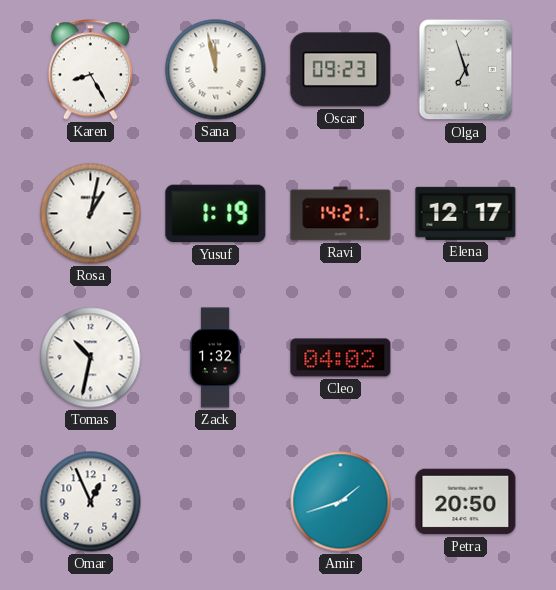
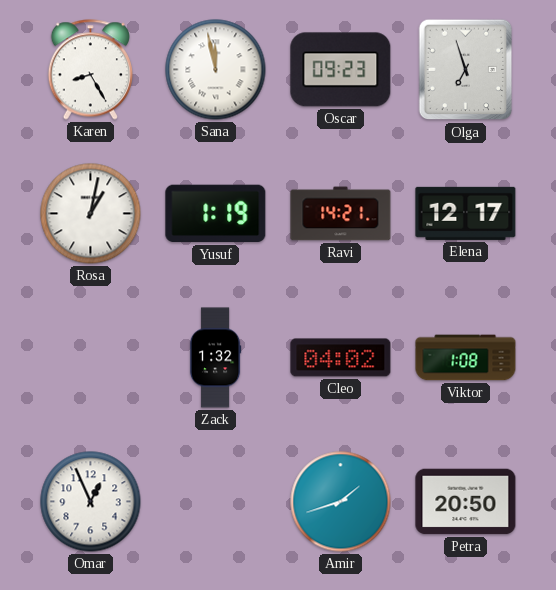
Tomas: 10:32 -> none (91, 358)
Viktor: none -> 1:08 (466, 358)
